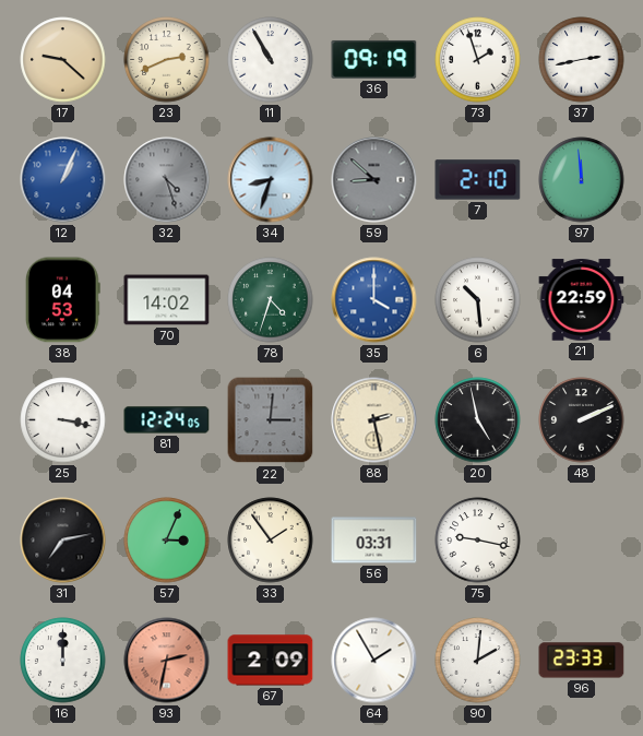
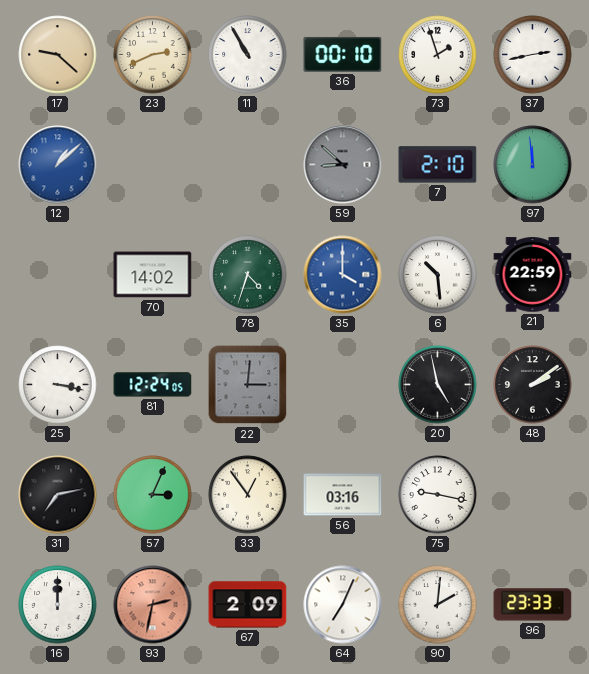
36: 09:19 -> 00:10 (343, 54)
12: 1:04 -> 1:08 (58, 165)
32: 4:27 -> none (167, 180)
34: 8:33 -> none (271, 180)
38: 04:53 -> none (62, 300)
88: 2:28 -> none (374, 420)
48: 2:11 -> 2:09 (533, 385)
33: 1:54 -> 12:54 (248, 495)
56: 03:31 -> 03:16 (343, 495)
64: 1:55 -> 7:04 (343, 605)
